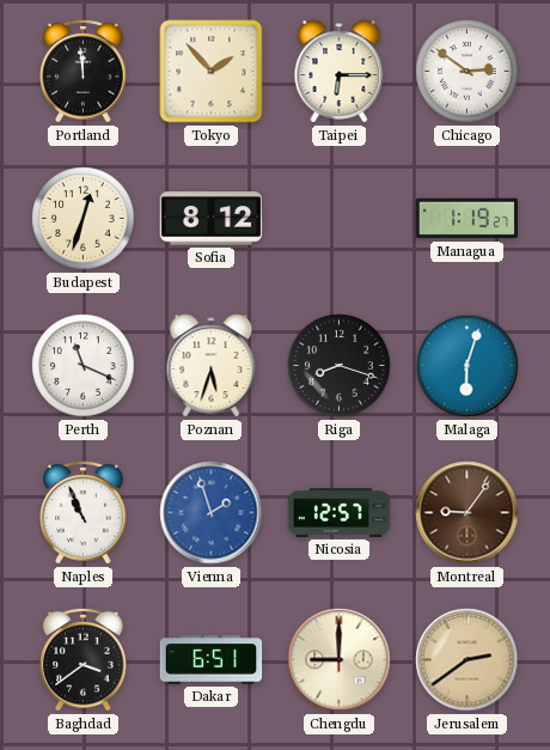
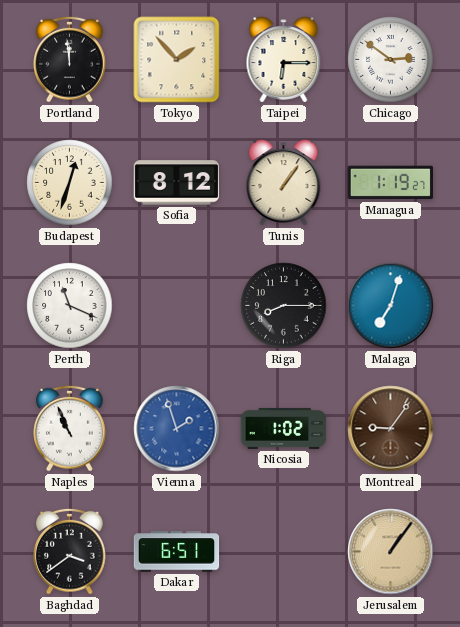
Tunis: none -> 1:06 (284, 183)
Poznan: 5:33 -> none (212, 366)
Riga: 8:18 -> 8:15 (284, 306)
Malaga: 6:03 -> 7:03 (391, 306)
Nicosia: 12:57 -> 1:02 (284, 429)
Chengdu: 9:00 -> none (340, 660)
Jerusalem: 2:39 -> 1:06 (391, 552)
